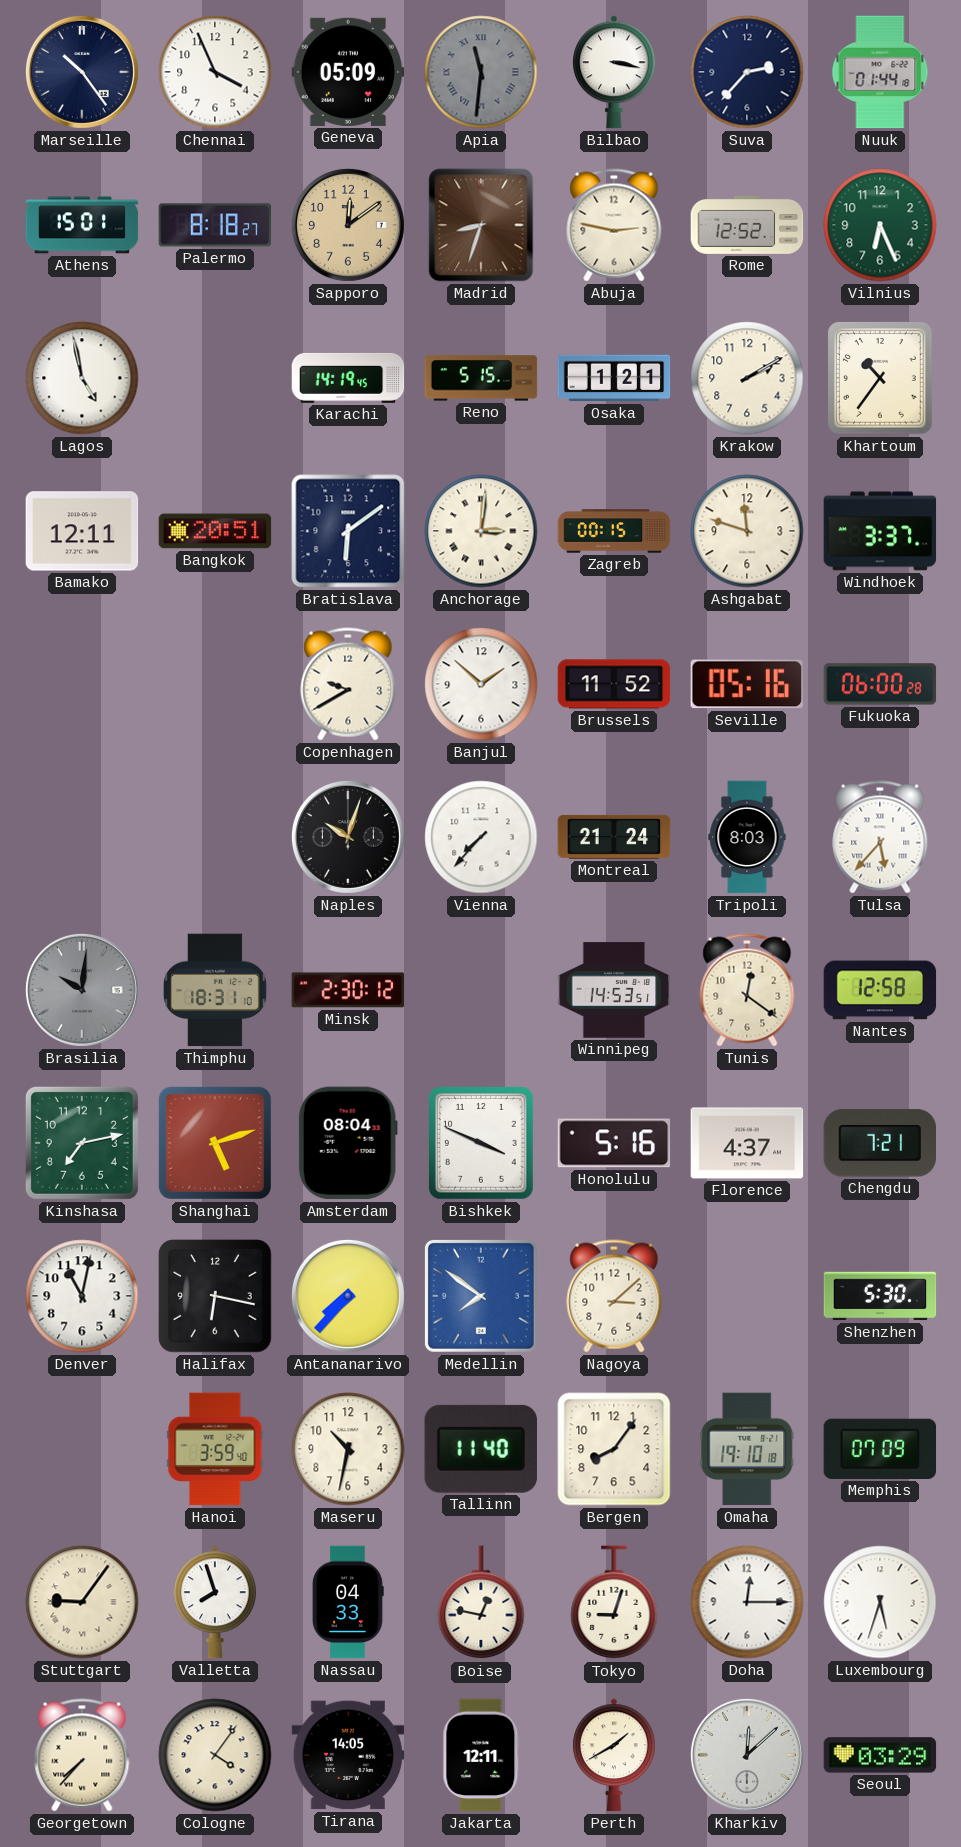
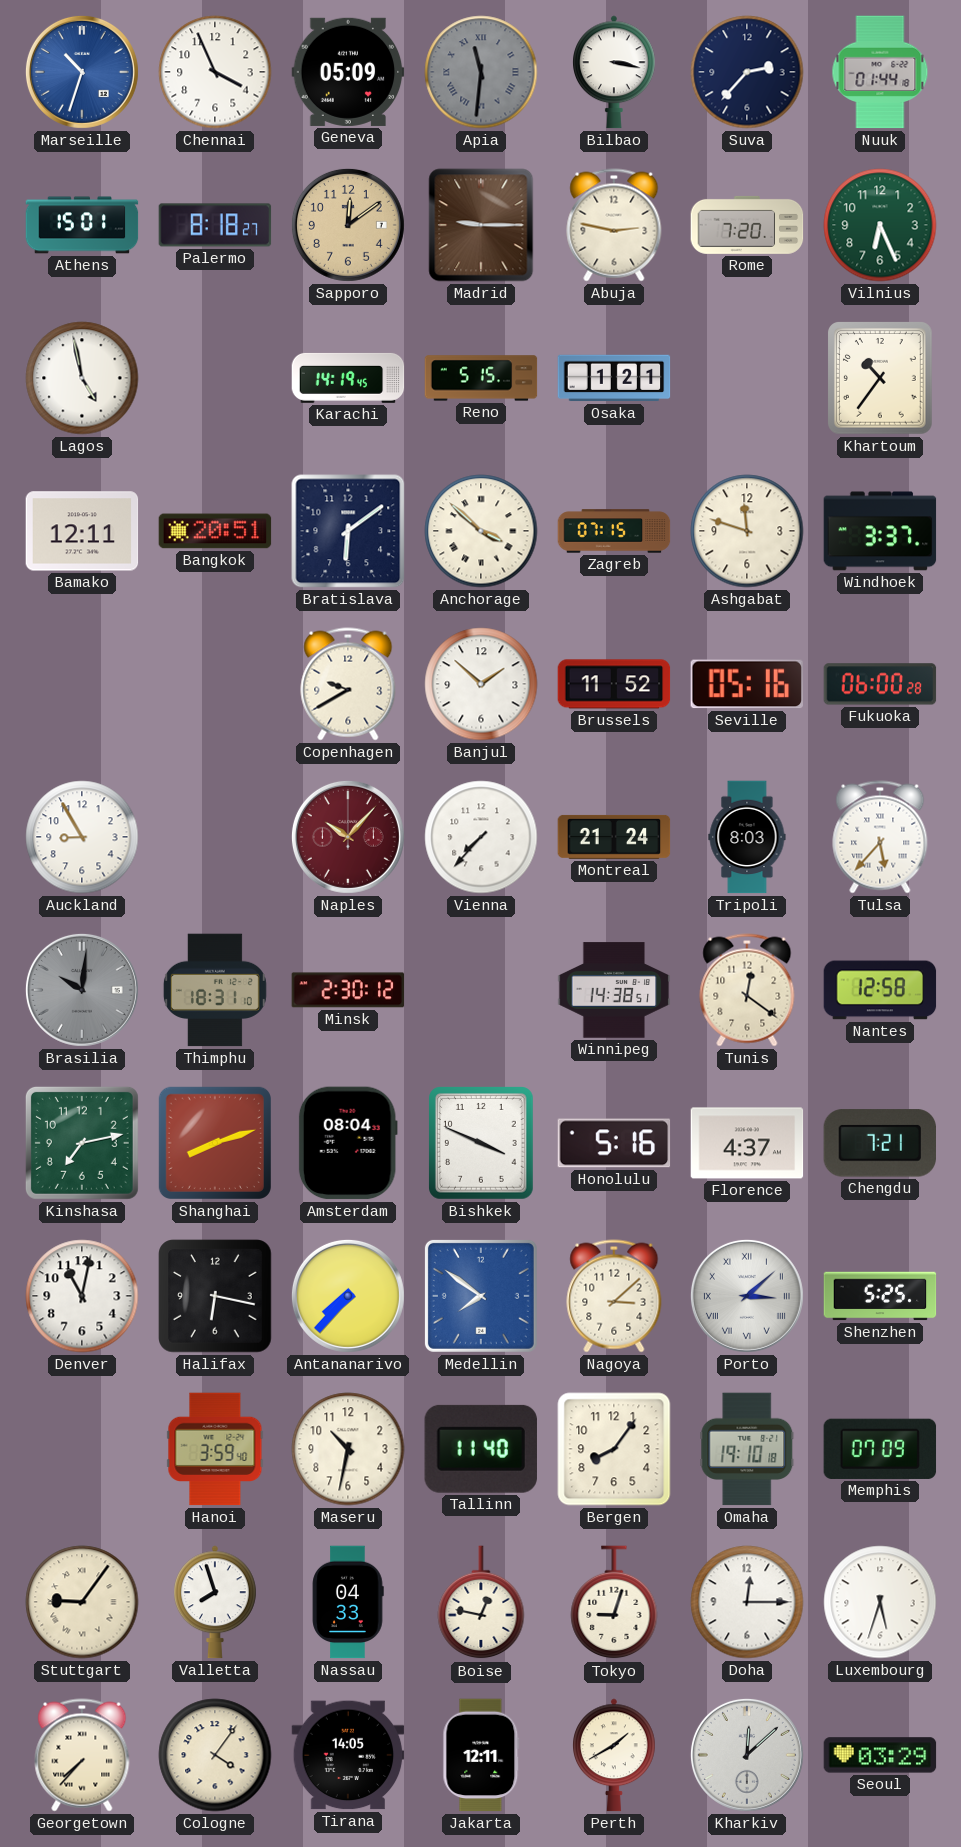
Marseille: 10:24 -> 10:33 (82, 72)
Marseille dial: navy -> blue (82, 72)
Madrid: 8:33 -> 9:15 (481, 225)
Rome: 12:52 -> 7:20 (747, 225)
Krakow: 2:10 -> none (747, 378)
Anchorage: 3:01 -> 3:52 (481, 531)
Zagreb: 00:15 -> 07:15 (614, 531)
Auckland: none -> 8:55 (82, 837)
Naples: 10:03 -> 10:07 (348, 837)
Naples dial: black -> burgundy (348, 837)
Winnipeg: 14:53 -> 14:38 (614, 990)
Shanghai: 5:12 -> 8:12 (215, 1143)
Porto: none -> 3:08 (747, 1296)
Shenzhen: 5:30 -> 5:25 (880, 1296)
